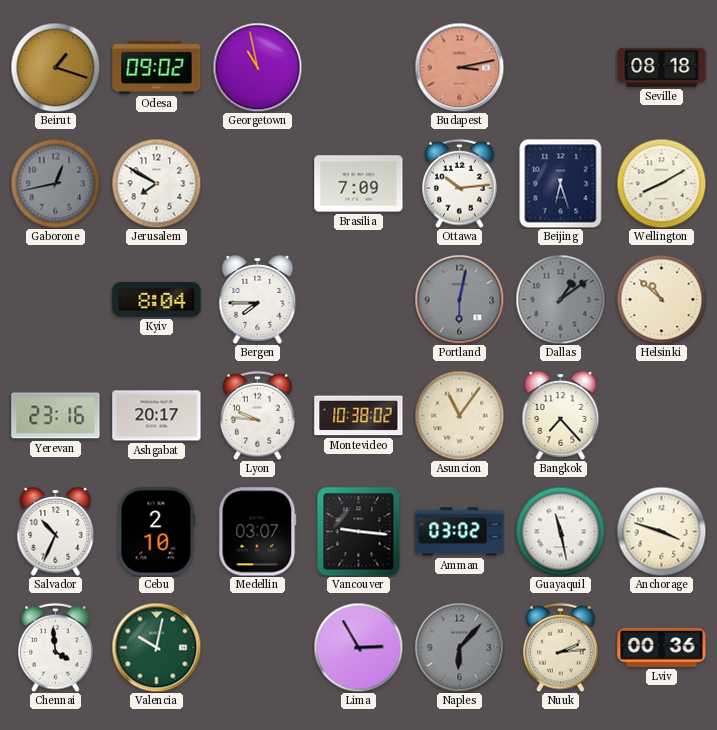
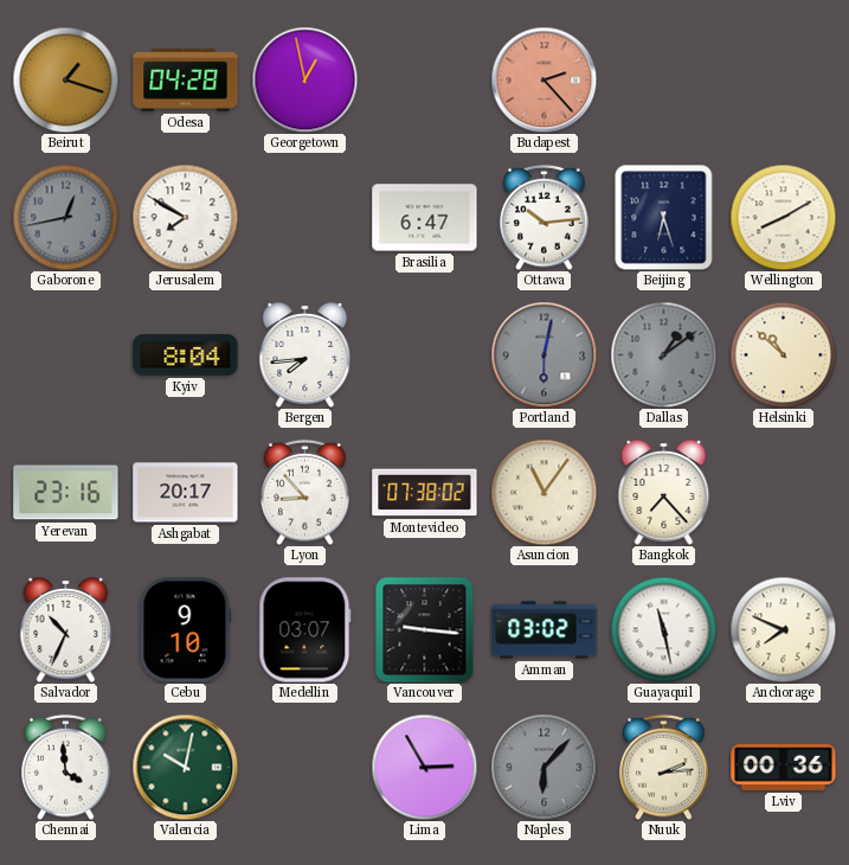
Odesa: 09:02 -> 04:28 (186, 81)
Georgetown: 10:58 -> 12:58 (304, 79)
Budapest: 3:13 -> 2:23 (544, 79)
Seville: 08:18 -> none (662, 67)
Brasilia: 7:09 -> 6:47 (425, 218)
Bergen: 7:45 -> 7:44 (305, 355)
Lyon: 9:46 -> 8:53 (305, 492)
Montevideo: 10:38 -> 07:38 (425, 493)
Cebu: 2:10 -> 9:10 (186, 630)
Anchorage: 3:48 -> 7:49 (783, 629)
